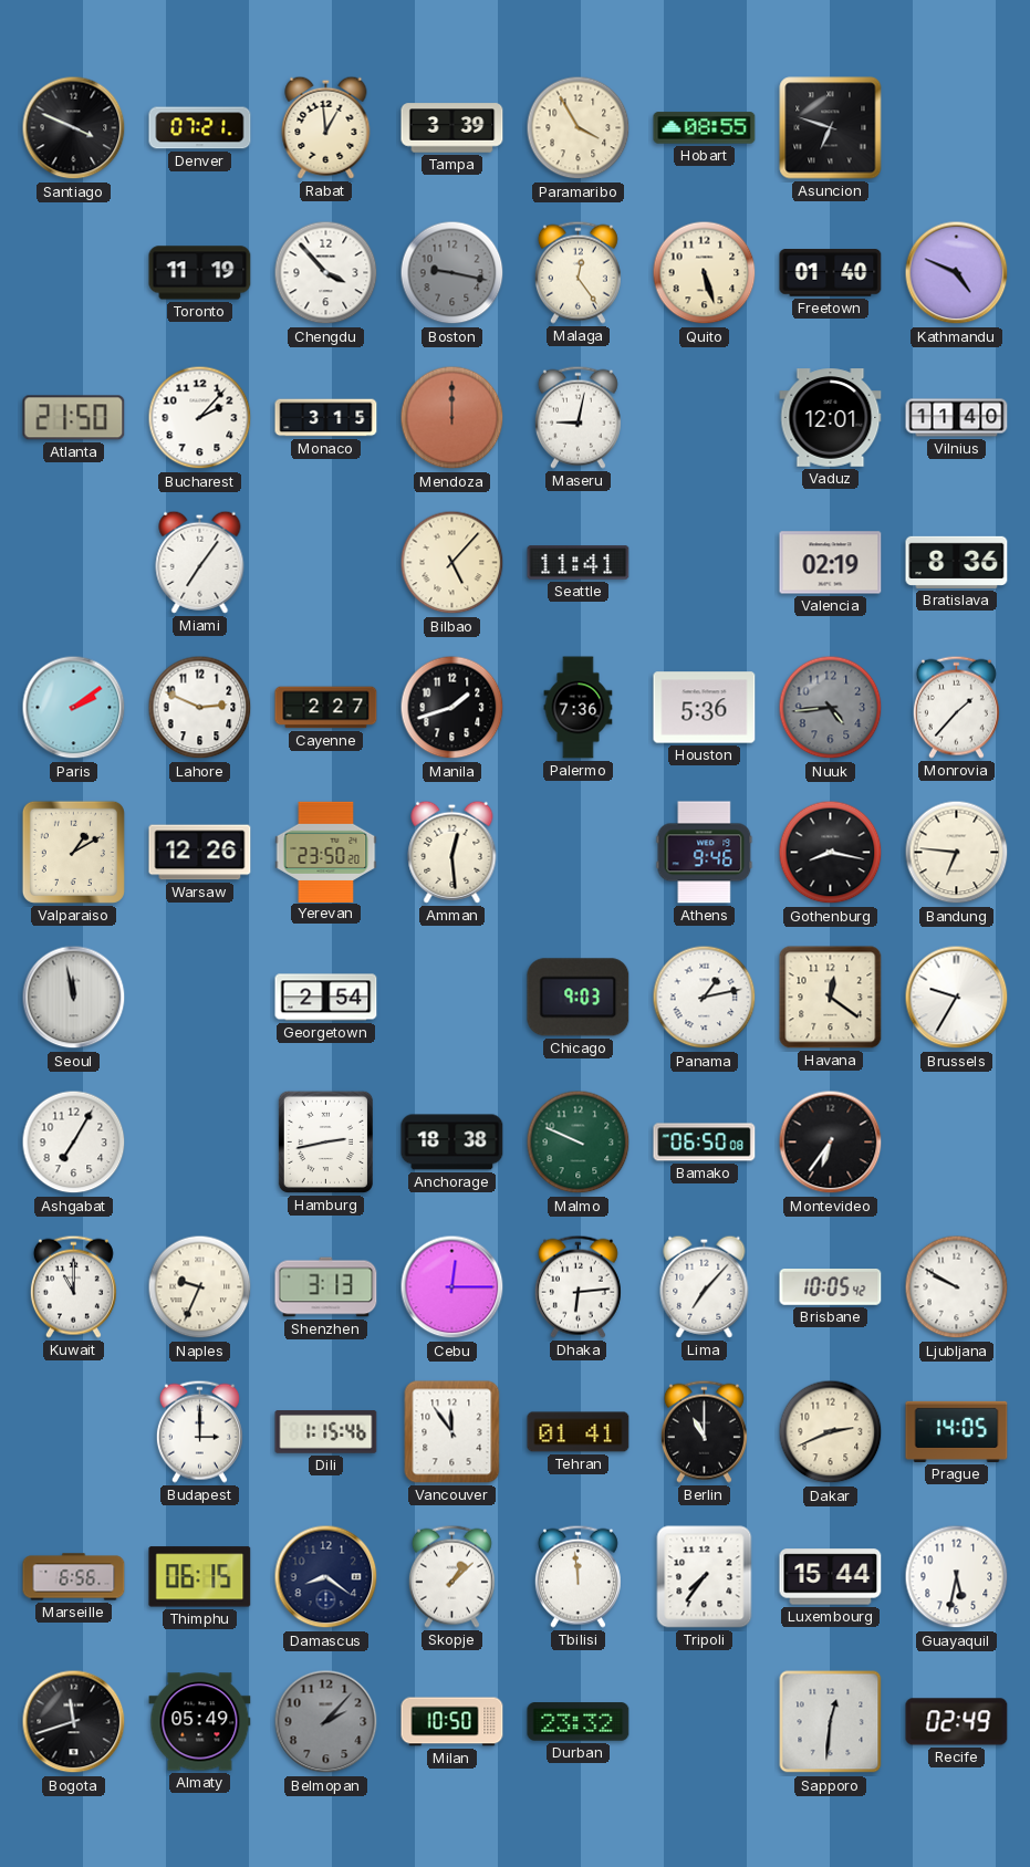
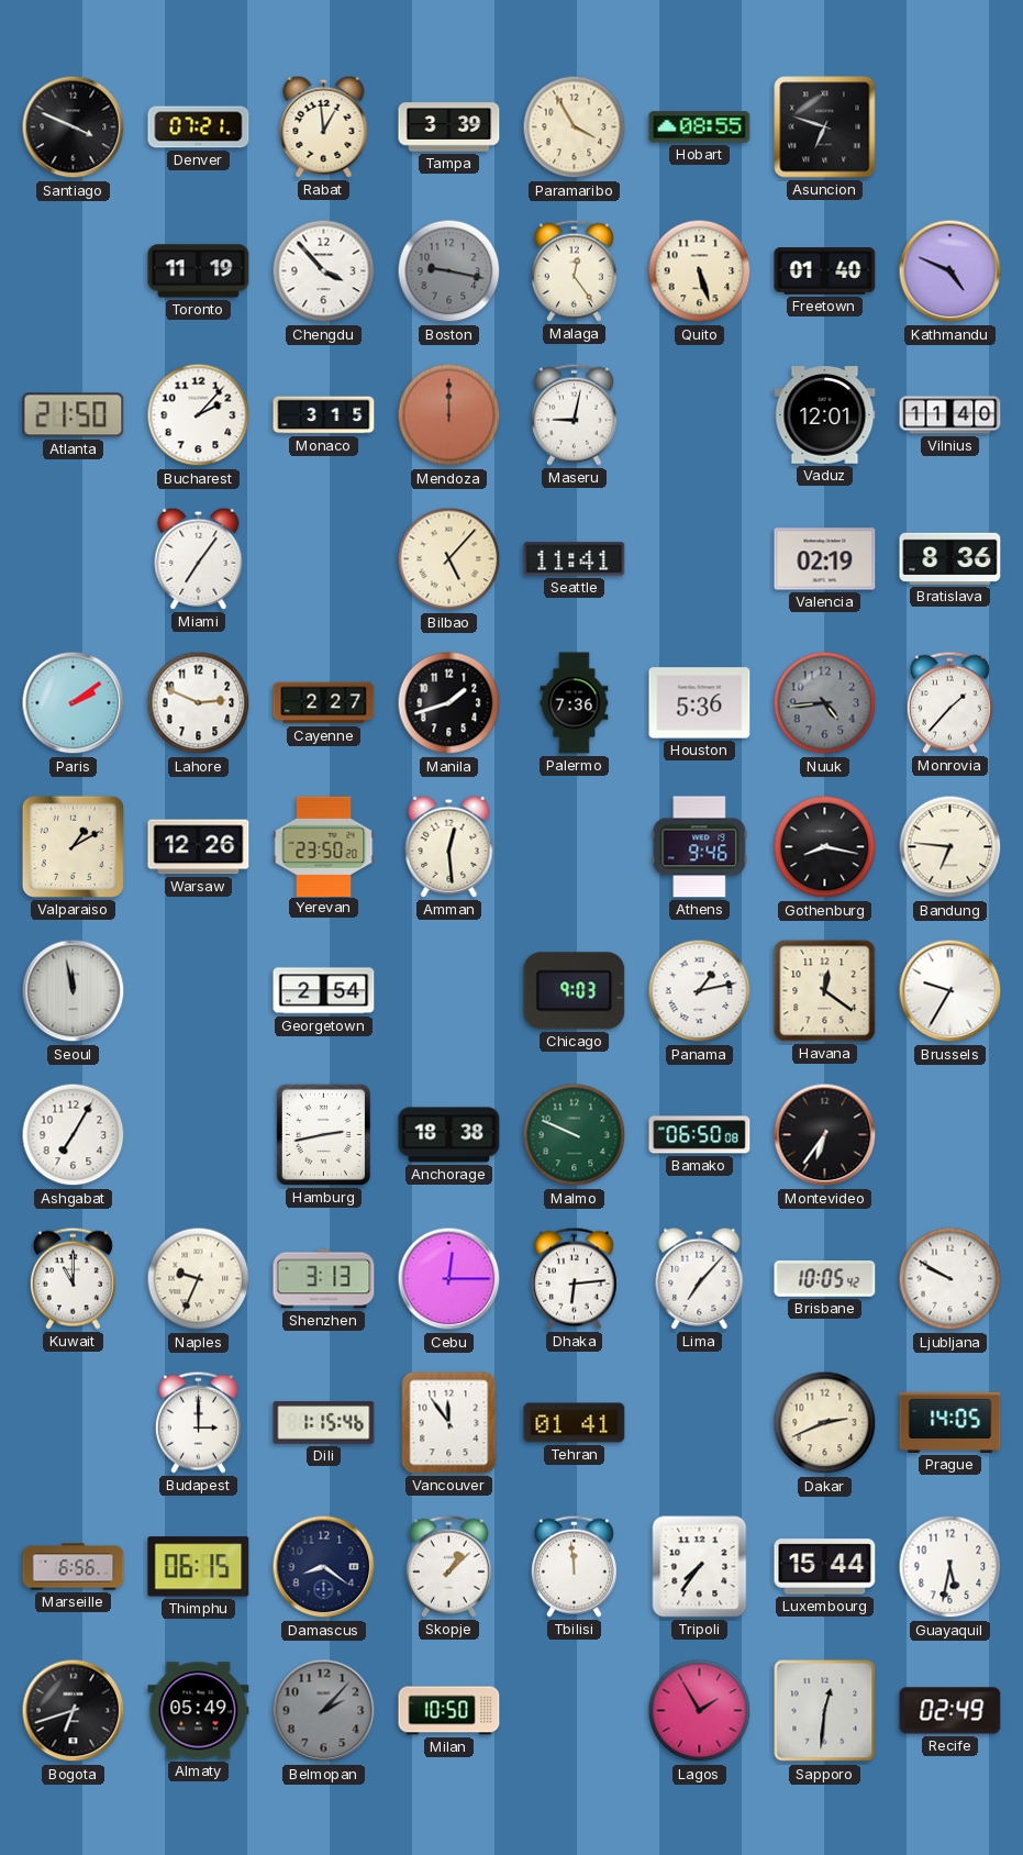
Berlin: 11:00 -> none (704, 1431)
Bogota: 11:42 -> 6:42 (74, 1711)
Durban: 23:32 -> none (579, 1722)
Lagos: none -> 1:55 (700, 1711)
